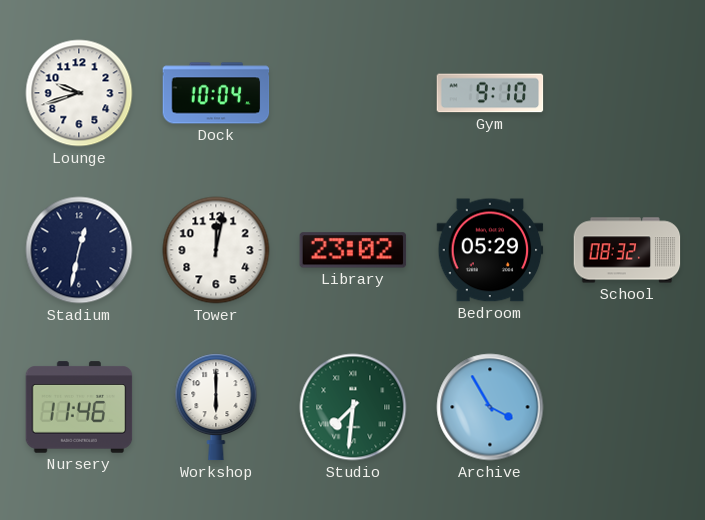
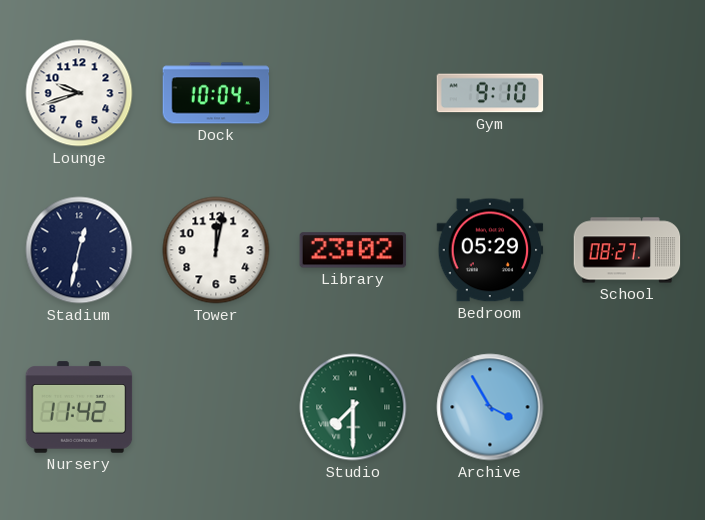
School: 08:32 -> 08:27 (627, 250)
Nursery: 11:46 -> 11:42 (79, 407)
Workshop: 6:00 -> none (216, 407)
Studio: 7:31 -> 7:30 (353, 407)
